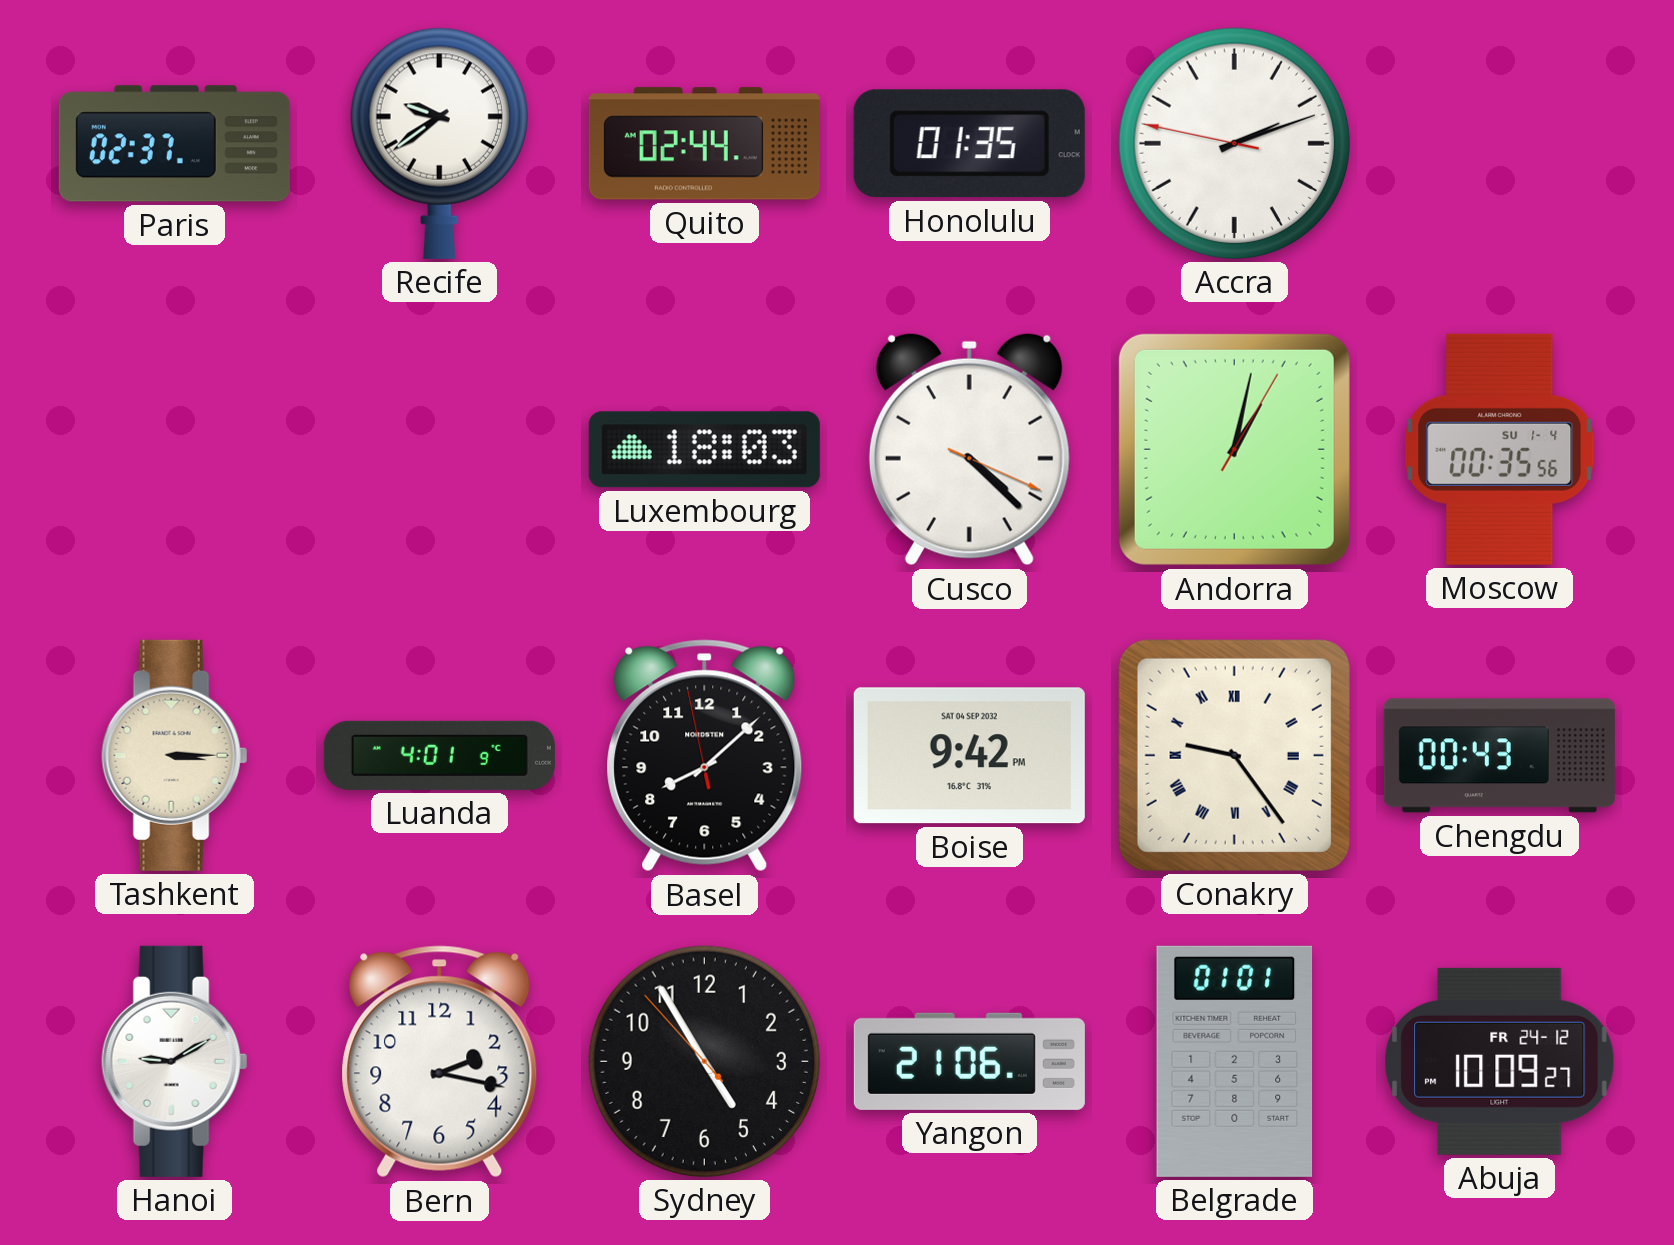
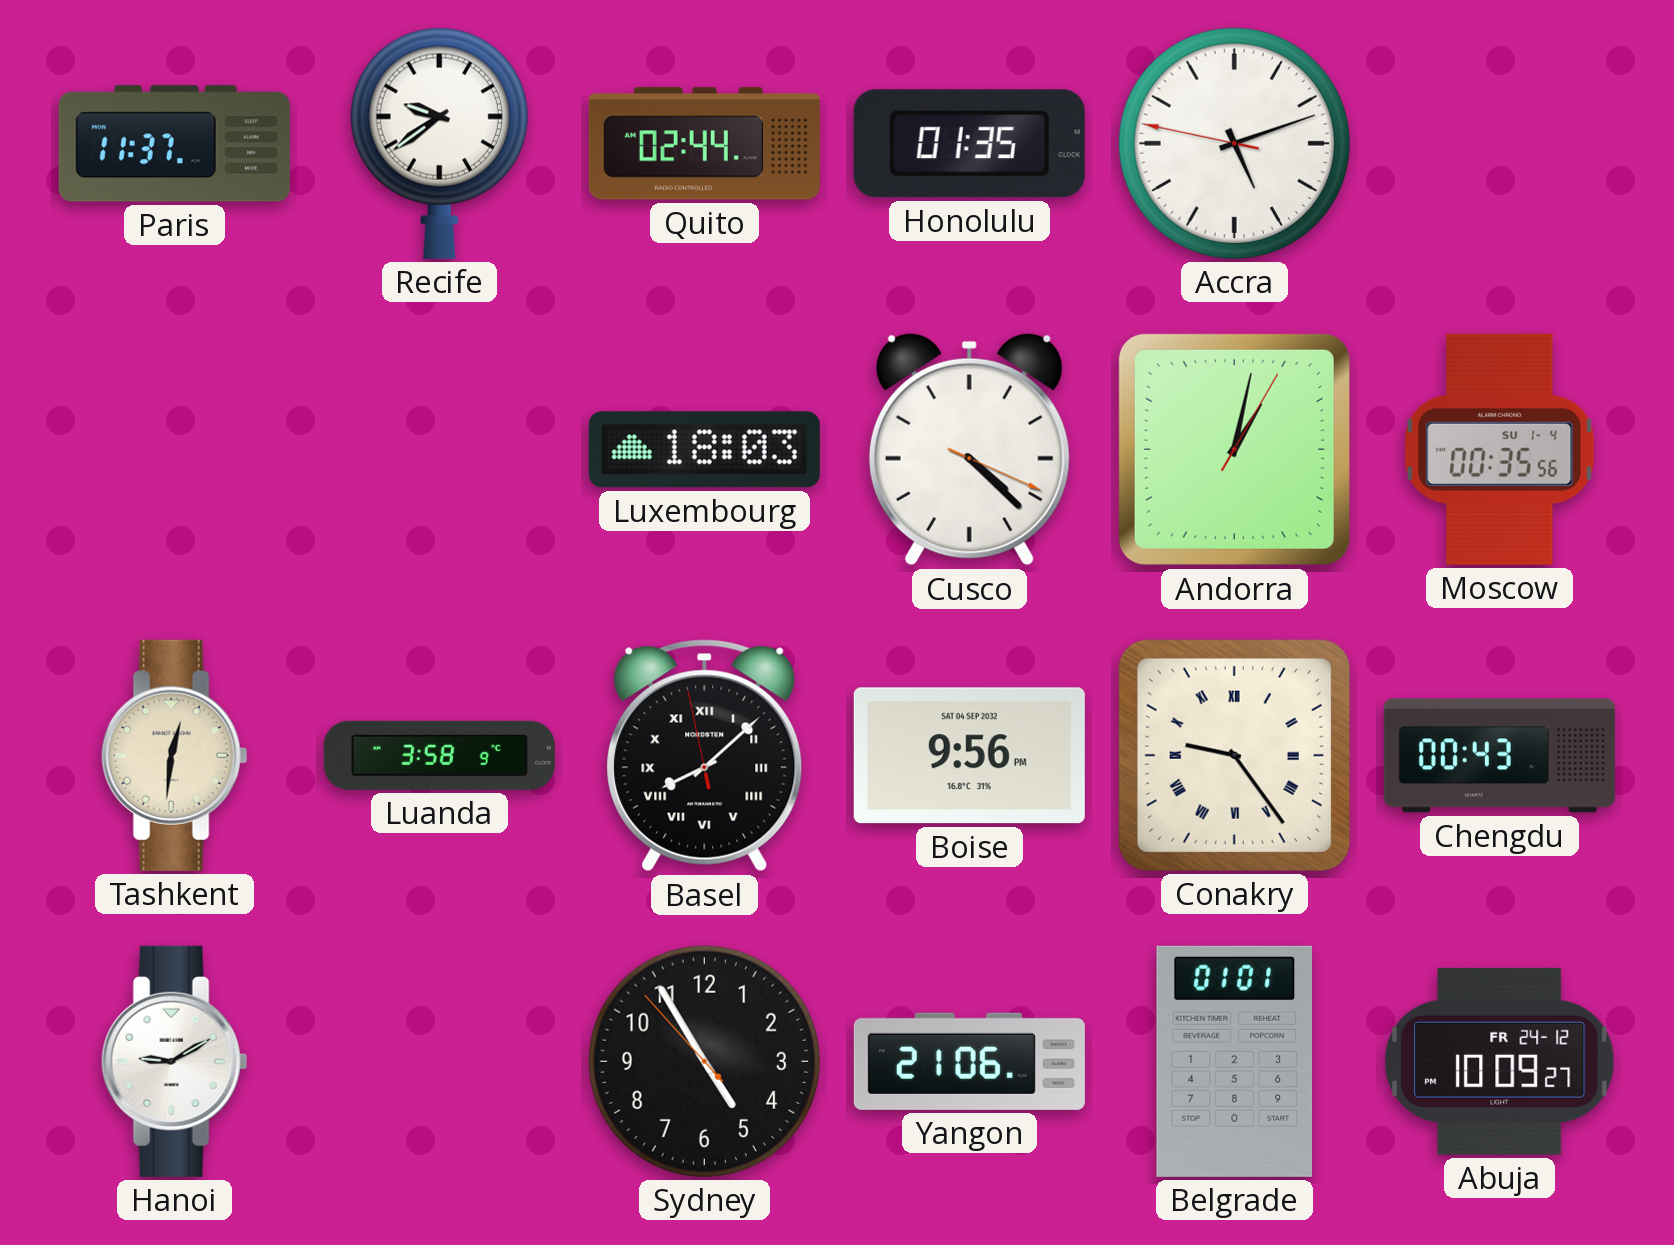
Paris: 02:37 -> 11:37 (174, 144)
Accra: 2:11 -> 5:11 (1234, 143)
Tashkent: 3:15 -> 12:31 (175, 755)
Luanda: 4:01 -> 3:58 (439, 755)
Basel numerals: Arabic -> Roman (705, 756)
Boise: 9:42 -> 9:56 (969, 756)
Bern: 2:17 -> none (440, 1062)
